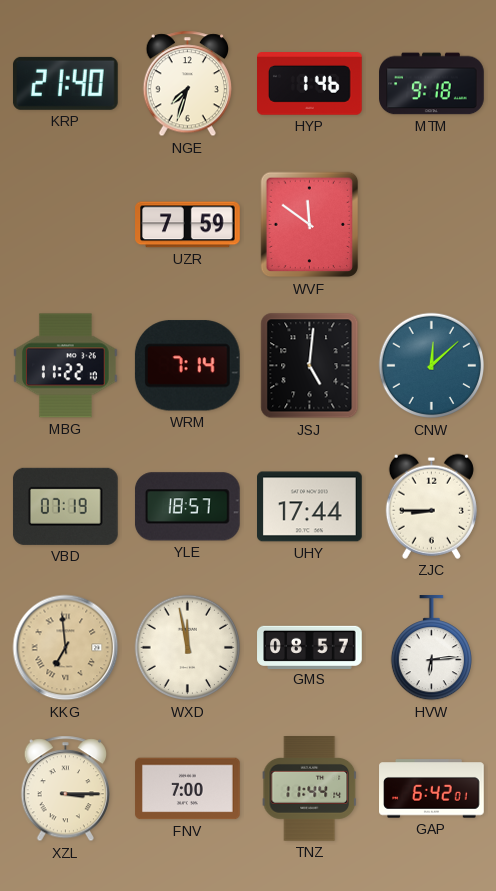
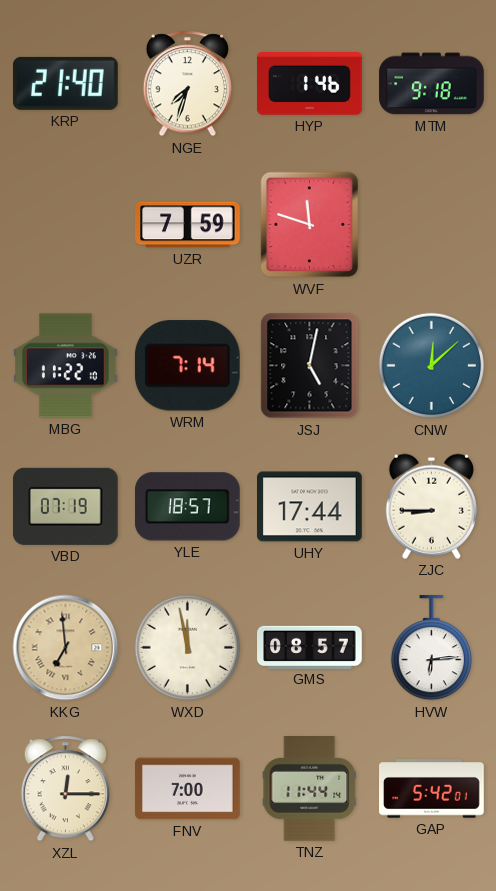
WVF: 11:51 -> 11:48 (310, 225)
JSJ: 5:01 -> 5:02 (310, 366)
XZL: 3:15 -> 12:15 (65, 789)
GAP: 6:42 -> 5:42 (432, 789)
